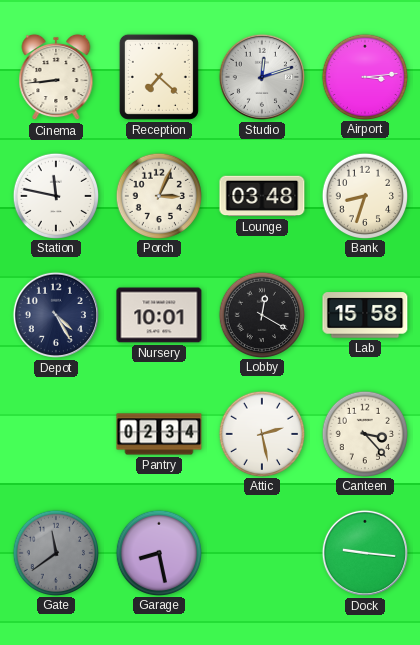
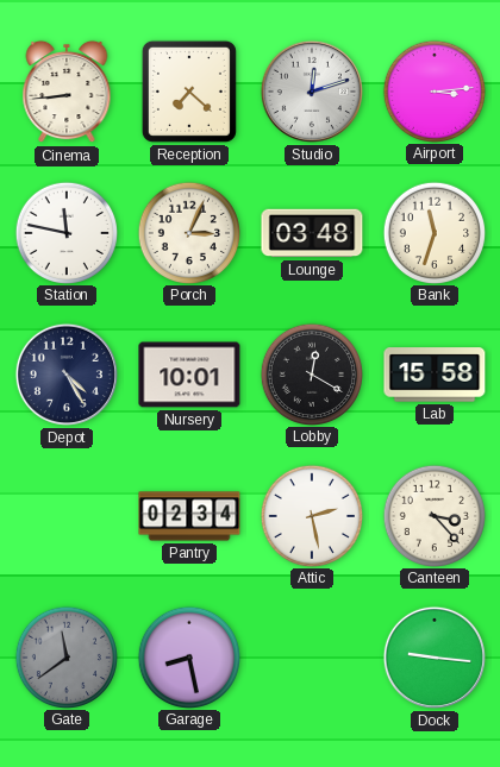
Bank: 8:33 -> 11:33 (433, 232)
